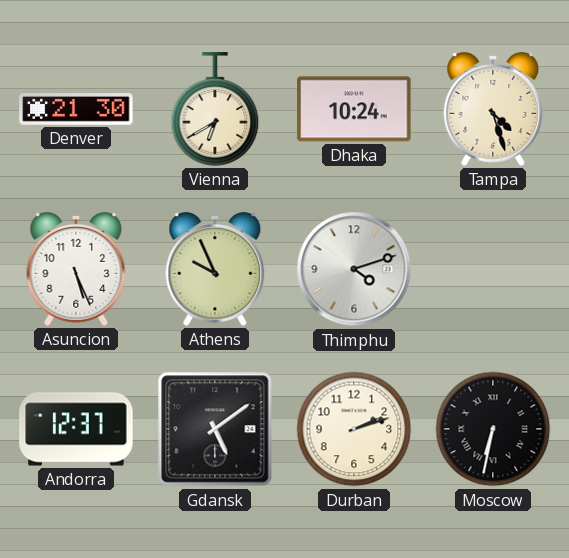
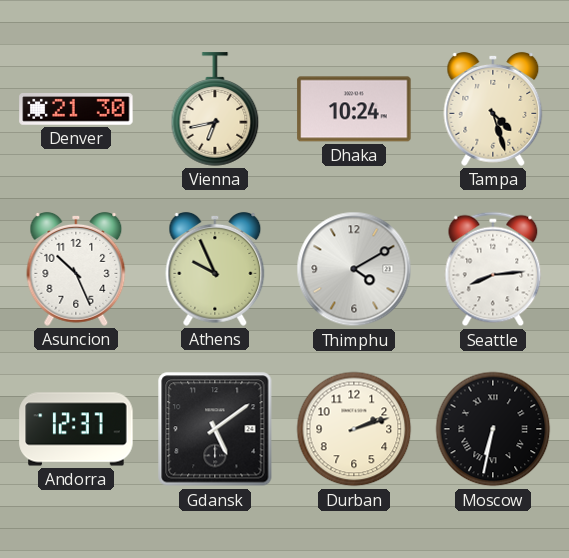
Vienna: 6:40 -> 6:43 (215, 109)
Asuncion: 5:26 -> 10:26 (76, 269)
Thimphu: 4:12 -> 4:10 (354, 269)
Seattle: none -> 8:14 (493, 269)
